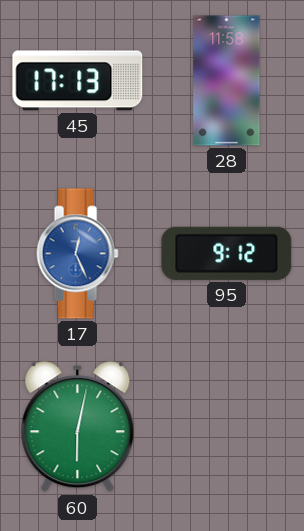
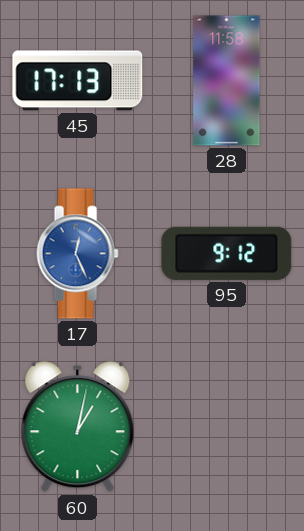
60: 6:02 -> 1:02 (78, 427)
